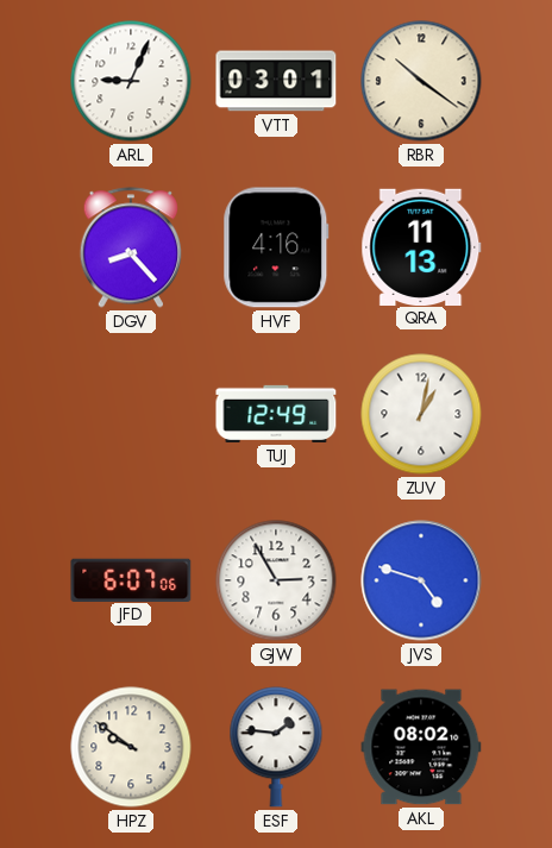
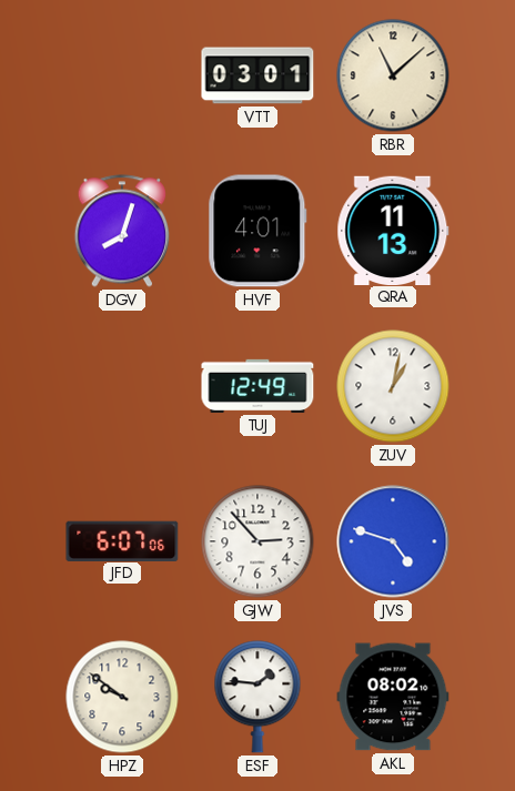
ARL: 9:04 -> none (131, 81)
RBR: 10:21 -> 11:08 (393, 75)
DGV: 8:23 -> 8:03 (121, 231)
HVF: 4:16 -> 4:01 (257, 231)
GJW: 2:55 -> 2:53 (257, 541)
